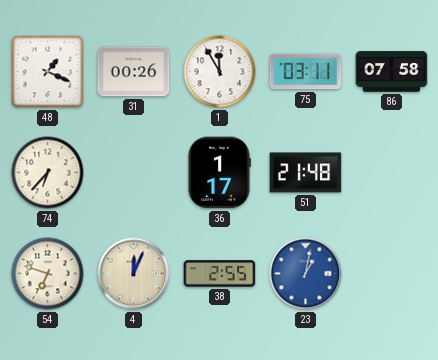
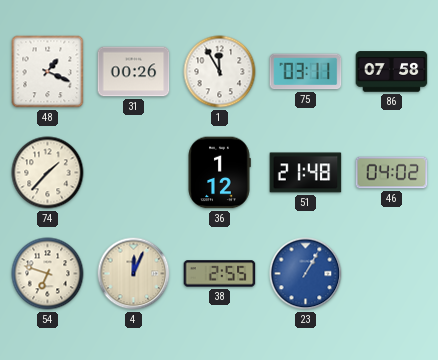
74: 6:37 -> 1:37 (48, 173)
36: 1:17 -> 1:12 (219, 173)
46: none -> 04:02 (392, 173)
23: 1:02 -> 1:05 (306, 274)
